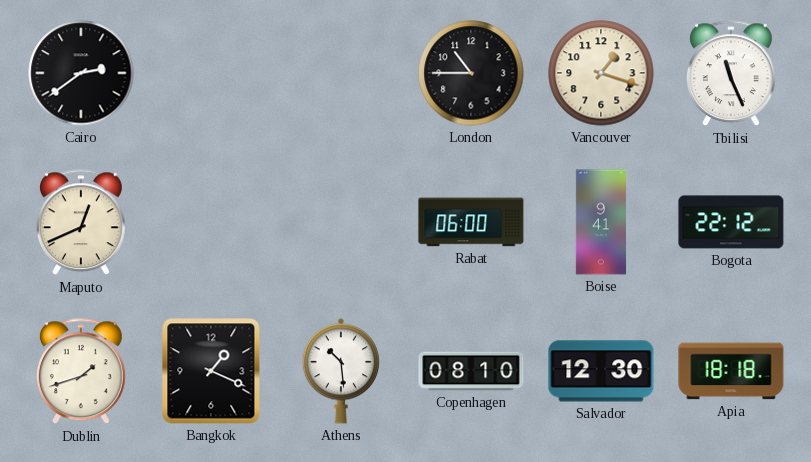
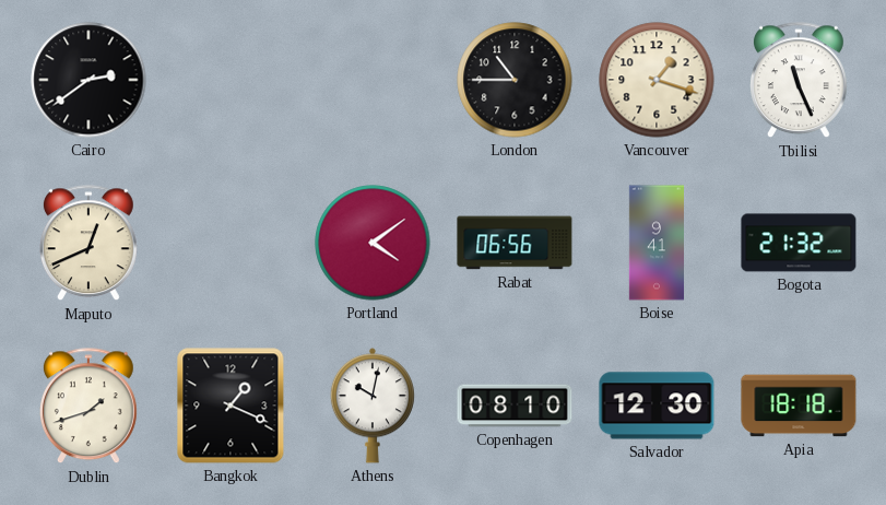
Portland: none -> 4:09 (373, 243)
Rabat: 06:00 -> 06:56 (515, 243)
Bogota: 22:12 -> 21:32 (799, 243)
Athens: 10:29 -> 10:02 (373, 406)
